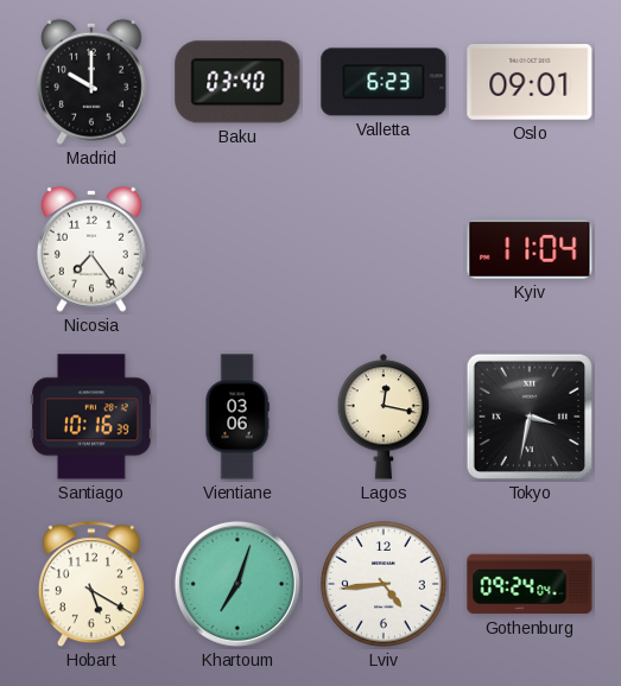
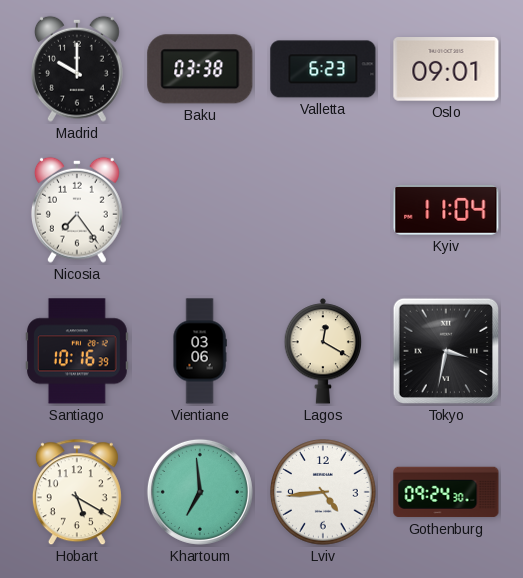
Baku: 03:40 -> 03:38 (200, 69)
Lagos: 12:17 -> 12:20 (323, 351)
Khartoum: 7:03 -> 6:59 (200, 492)
Gothenburg: 09:24:04 -> 09:24:30 (446, 492)
